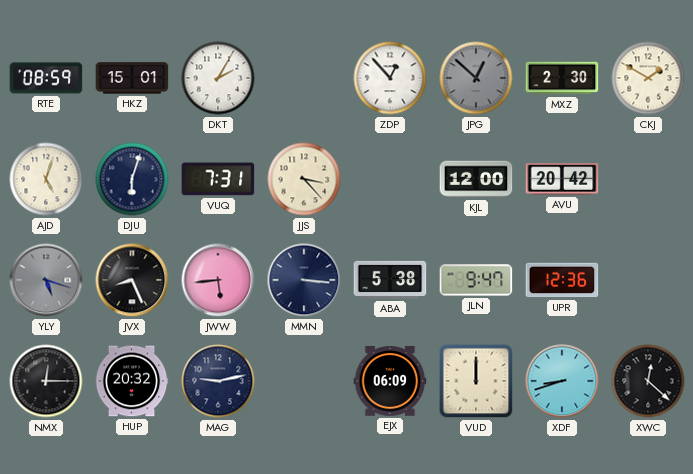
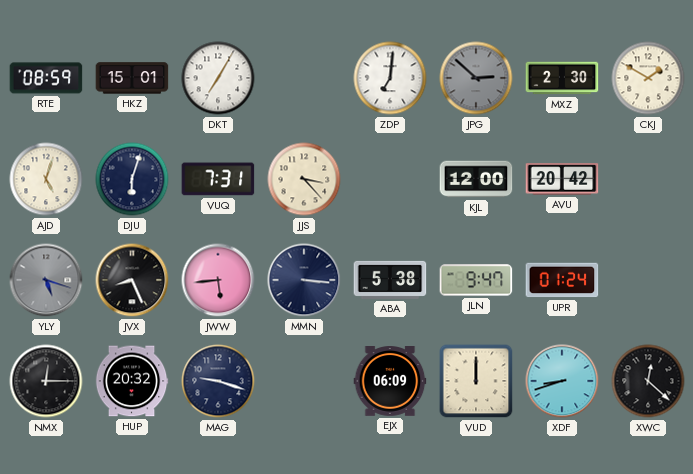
DKT: 2:05 -> 7:05 (218, 78)
ZDP: 12:53 -> 7:01 (390, 78)
JPG: 12:52 -> 2:52 (476, 78)
UPR: 12:36 -> 01:24 (562, 280)
MAG: 9:13 -> 9:18 (218, 381)
